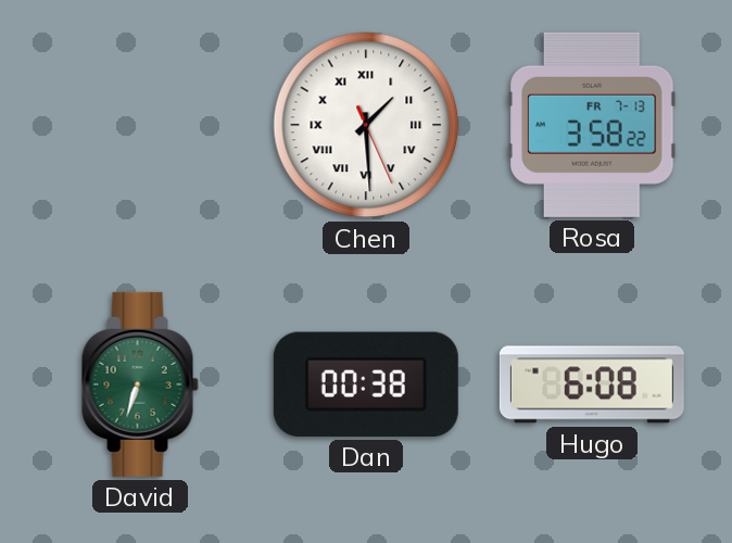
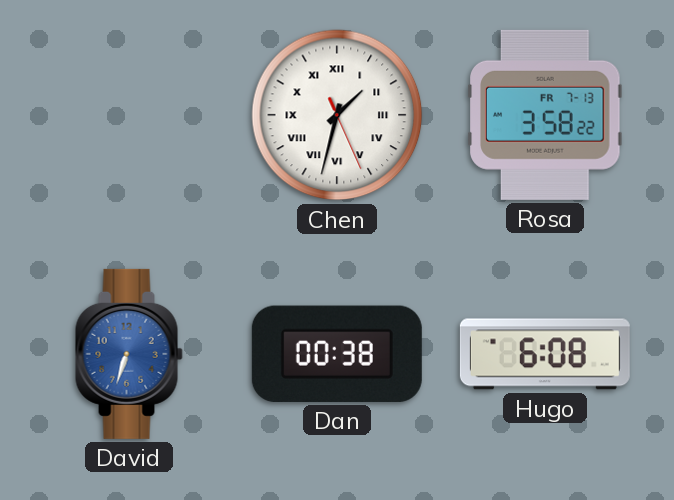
Chen: 1:29 -> 1:32 (337, 115)
David dial: green -> blue (129, 354)
